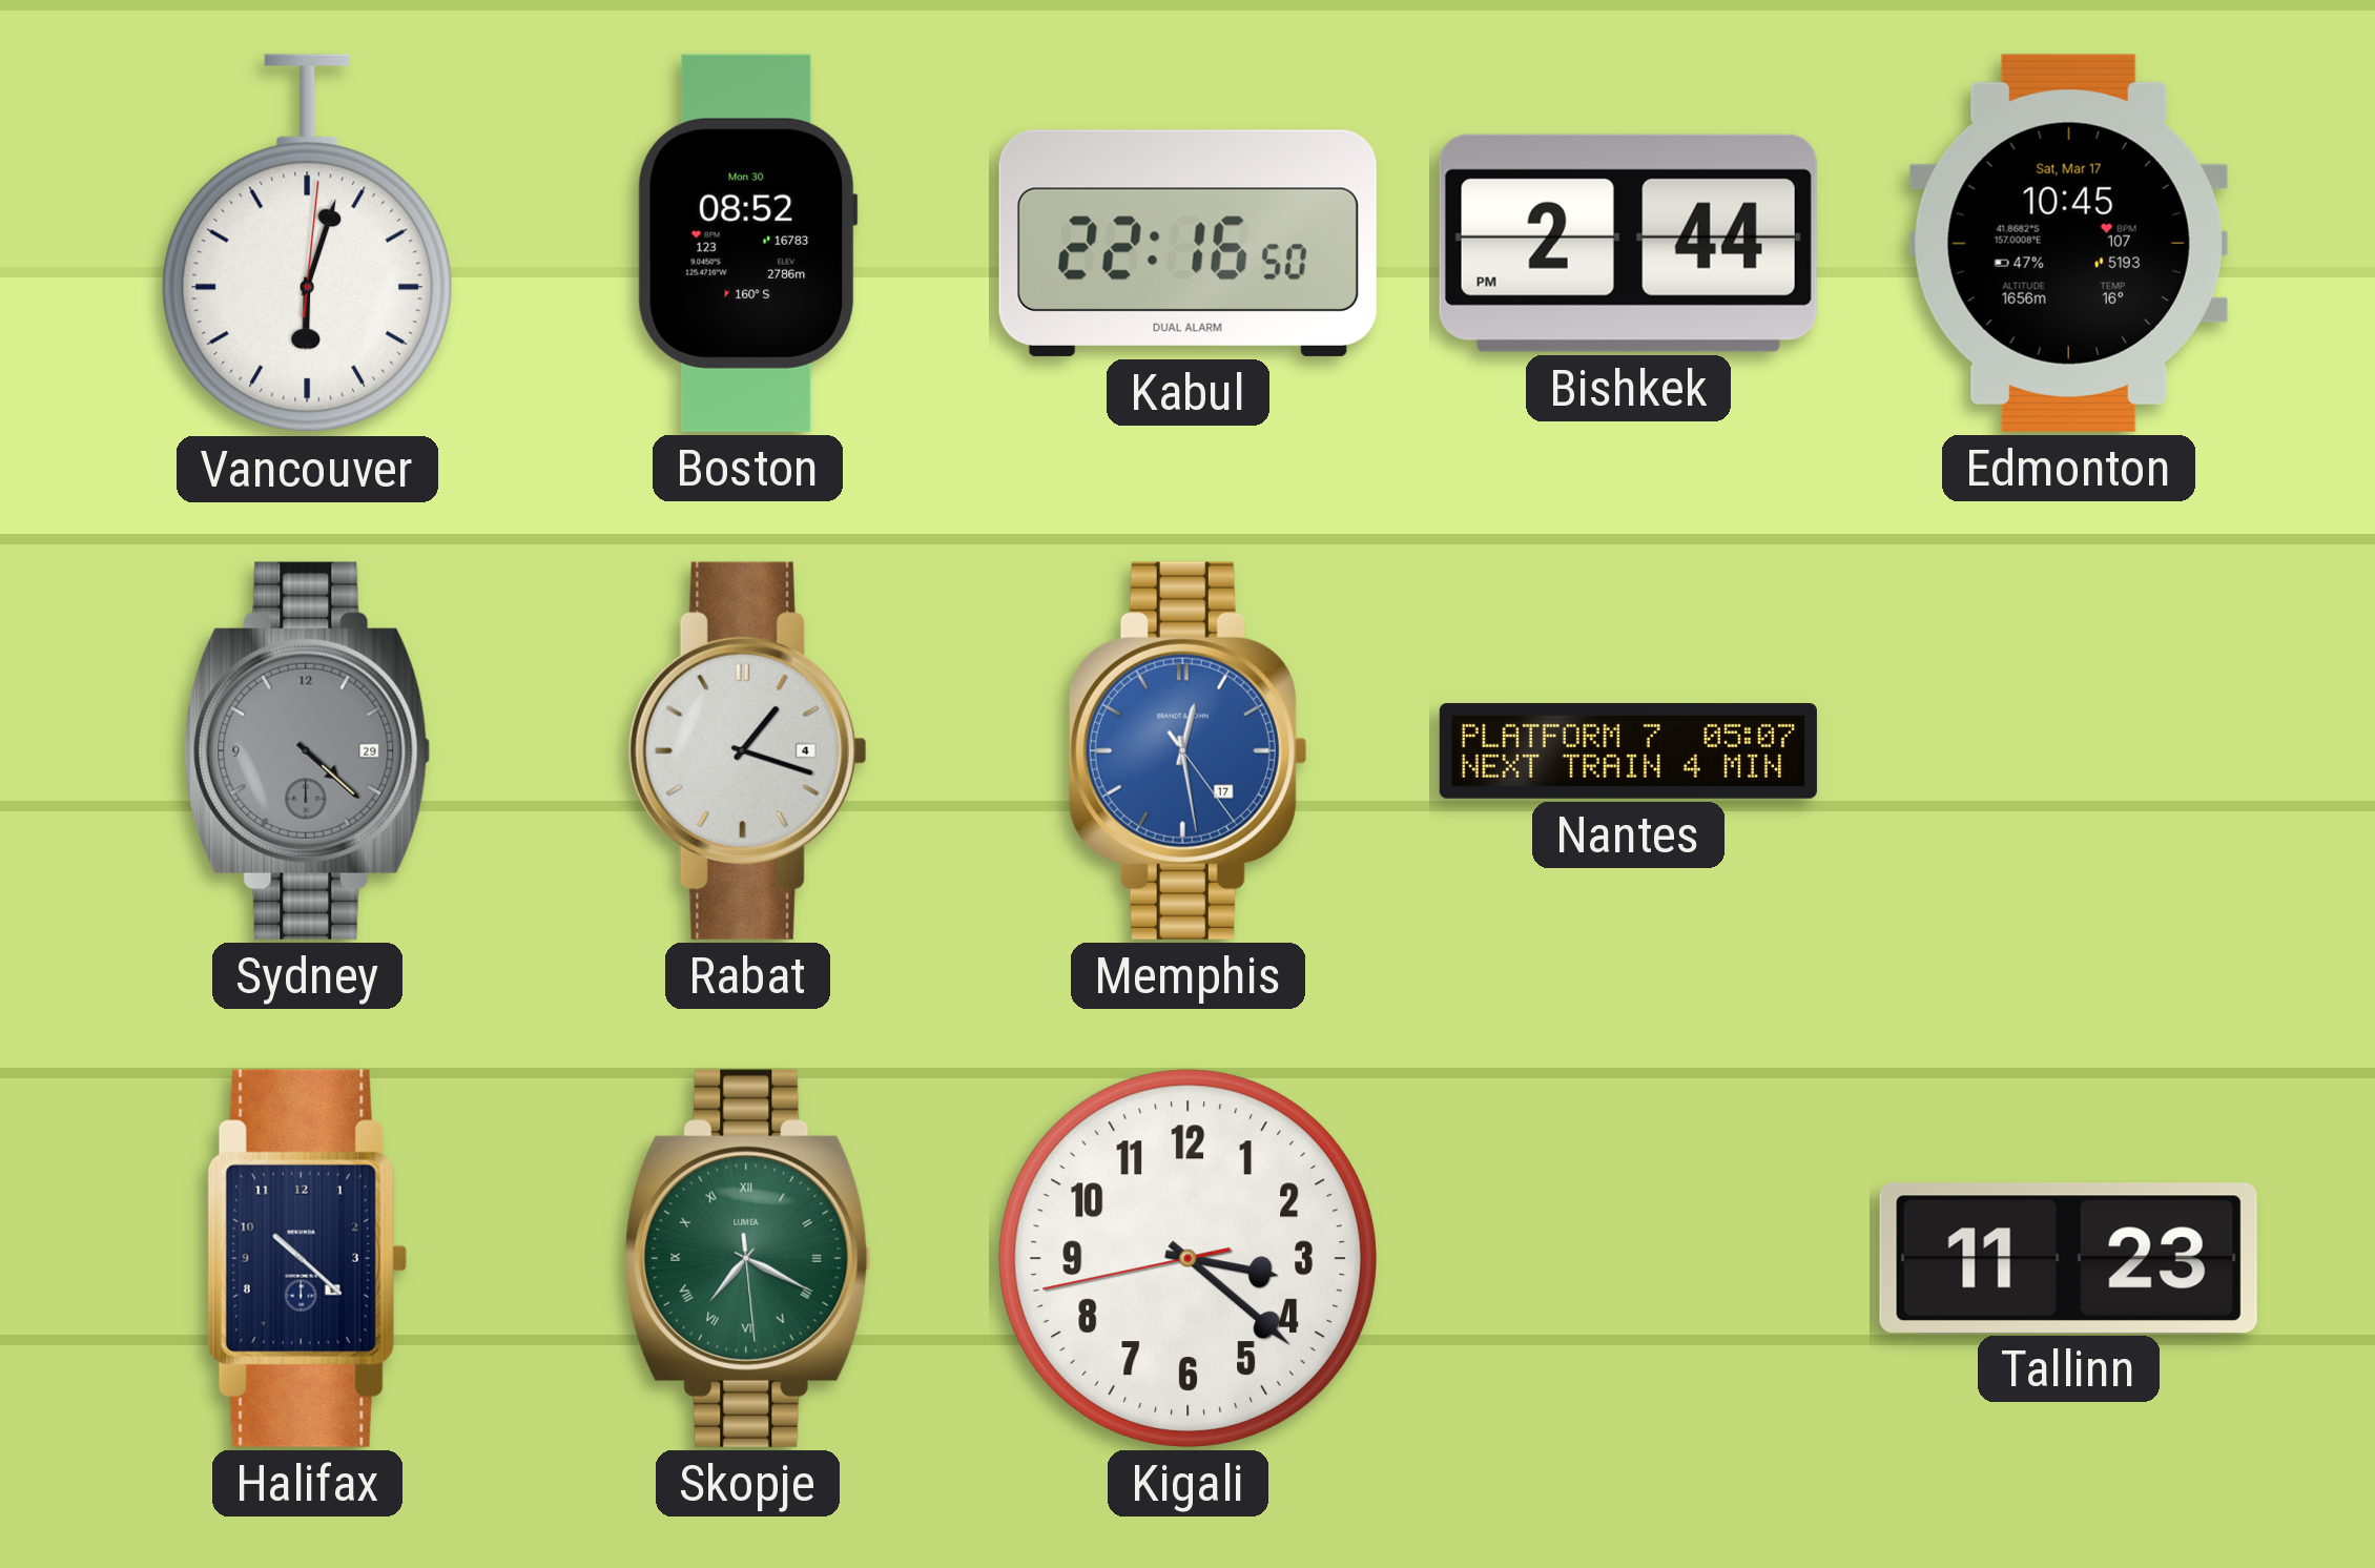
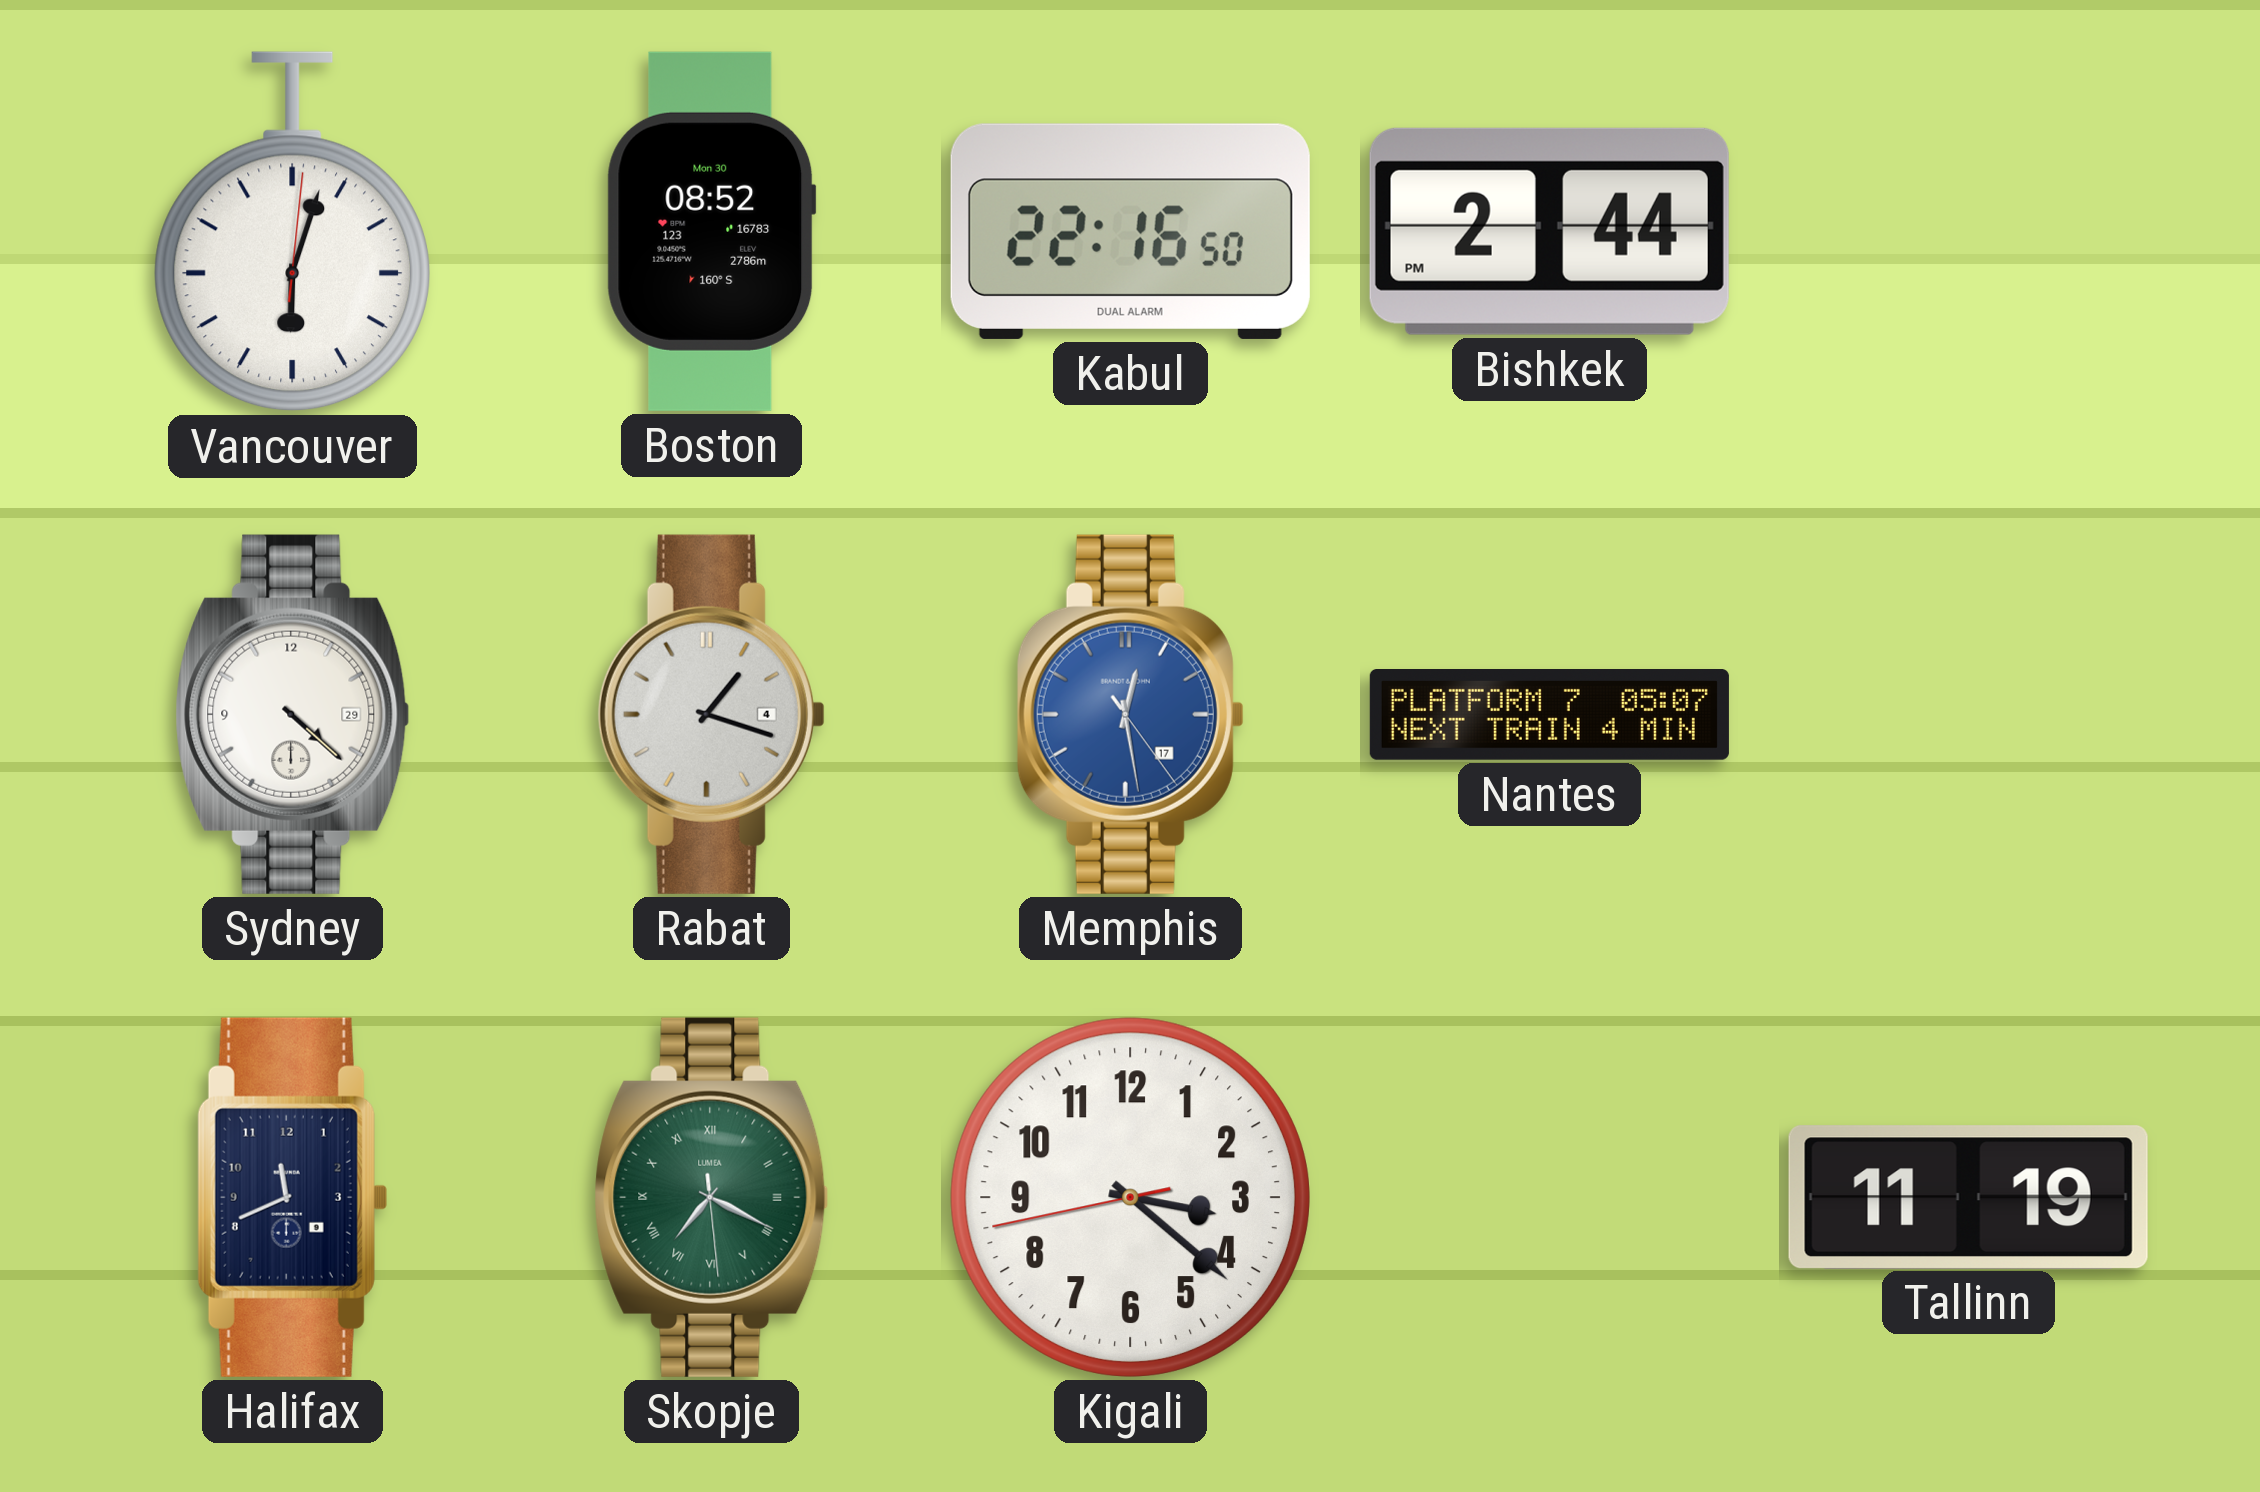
Edmonton: 10:45 -> none (2068, 243)
Sydney dial: grey -> white (293, 714)
Halifax: 10:22 -> 11:41 (292, 1197)
Tallinn: 11:23 -> 11:19 (1968, 1197)
